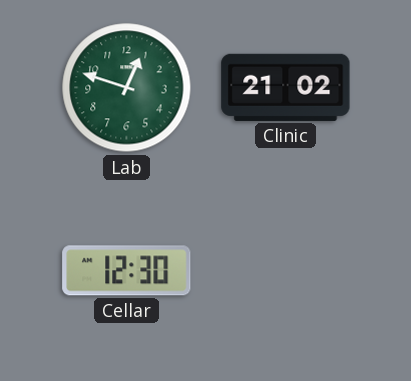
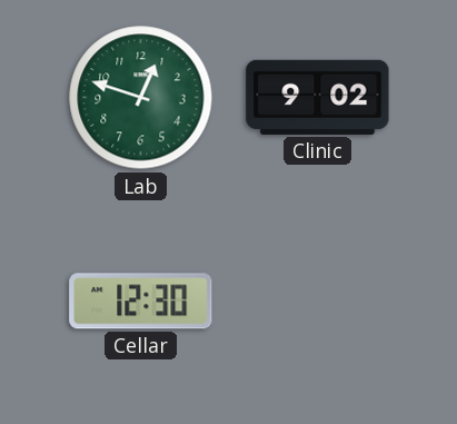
Clinic: 21:02 -> 9:02 (318, 97)
